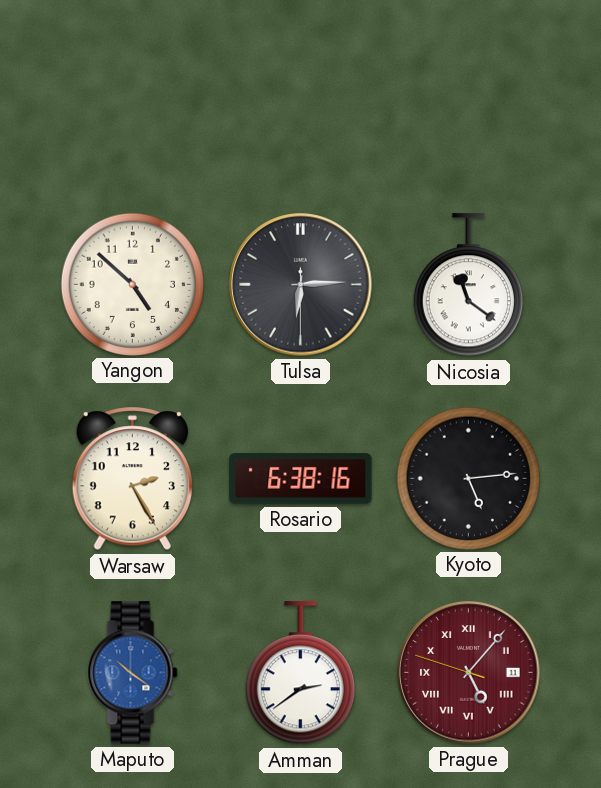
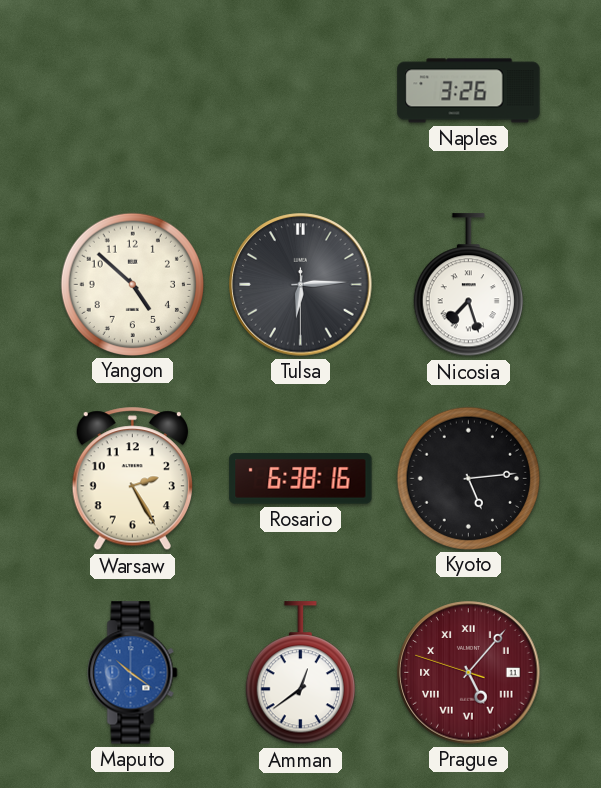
Naples: none -> 3:26 (469, 91)
Nicosia: 11:21 -> 7:27 (468, 285)
Amman: 2:39 -> 12:39 (300, 673)
